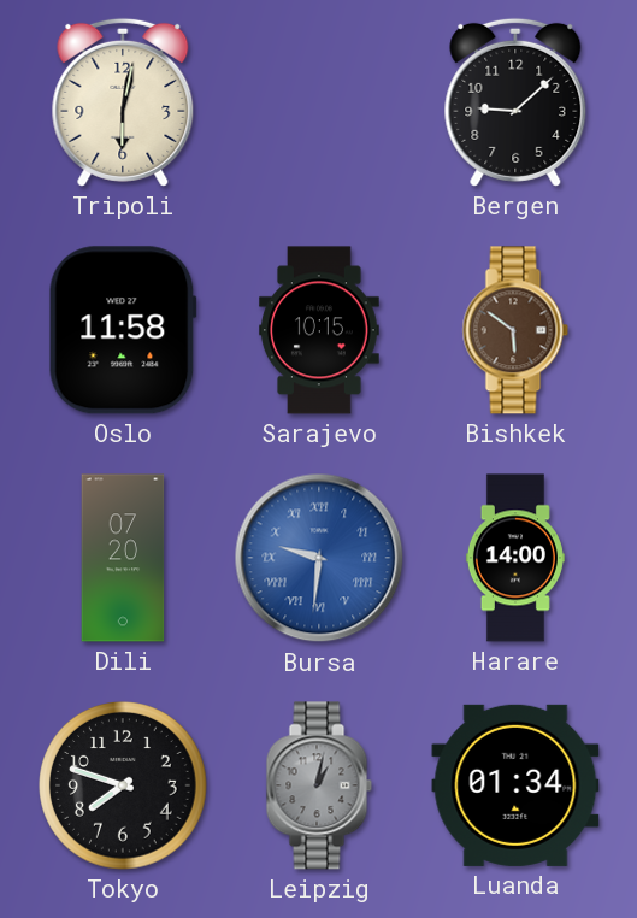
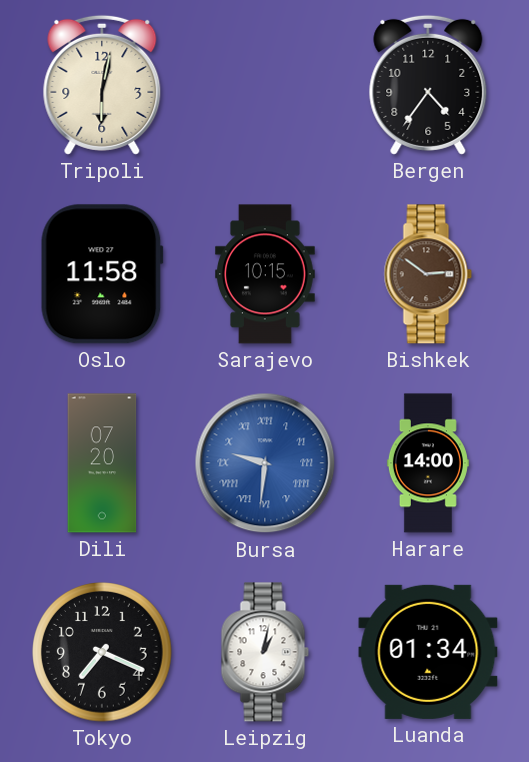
Bergen: 9:08 -> 4:36 (428, 85)
Bishkek: 5:51 -> 2:51 (428, 274)
Tokyo: 7:48 -> 7:19 (102, 652)
Leipzig dial: grey -> white (265, 652)
